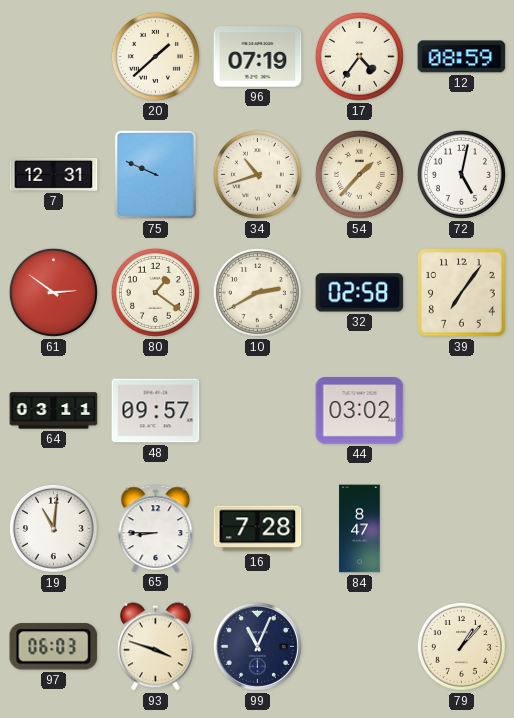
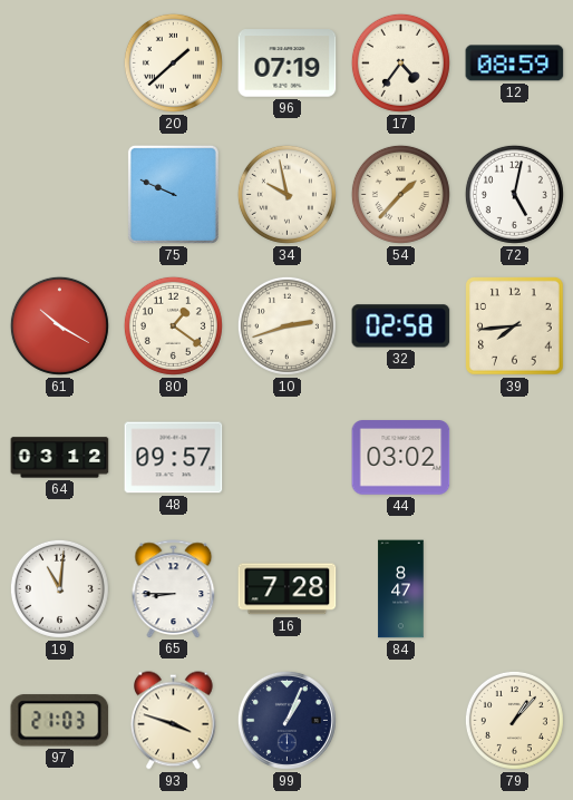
7: 12:31 -> none (54, 174)
34: 10:42 -> 9:58 (286, 194)
61: 2:51 -> 10:20 (59, 325)
10: 2:40 -> 2:42 (286, 325)
39: 7:06 -> 7:44 (515, 326)
64: 03:11 -> 03:12 (60, 458)
97: 06:03 -> 21:03 (60, 721)
99: 11:04 -> 1:04 (286, 720)
